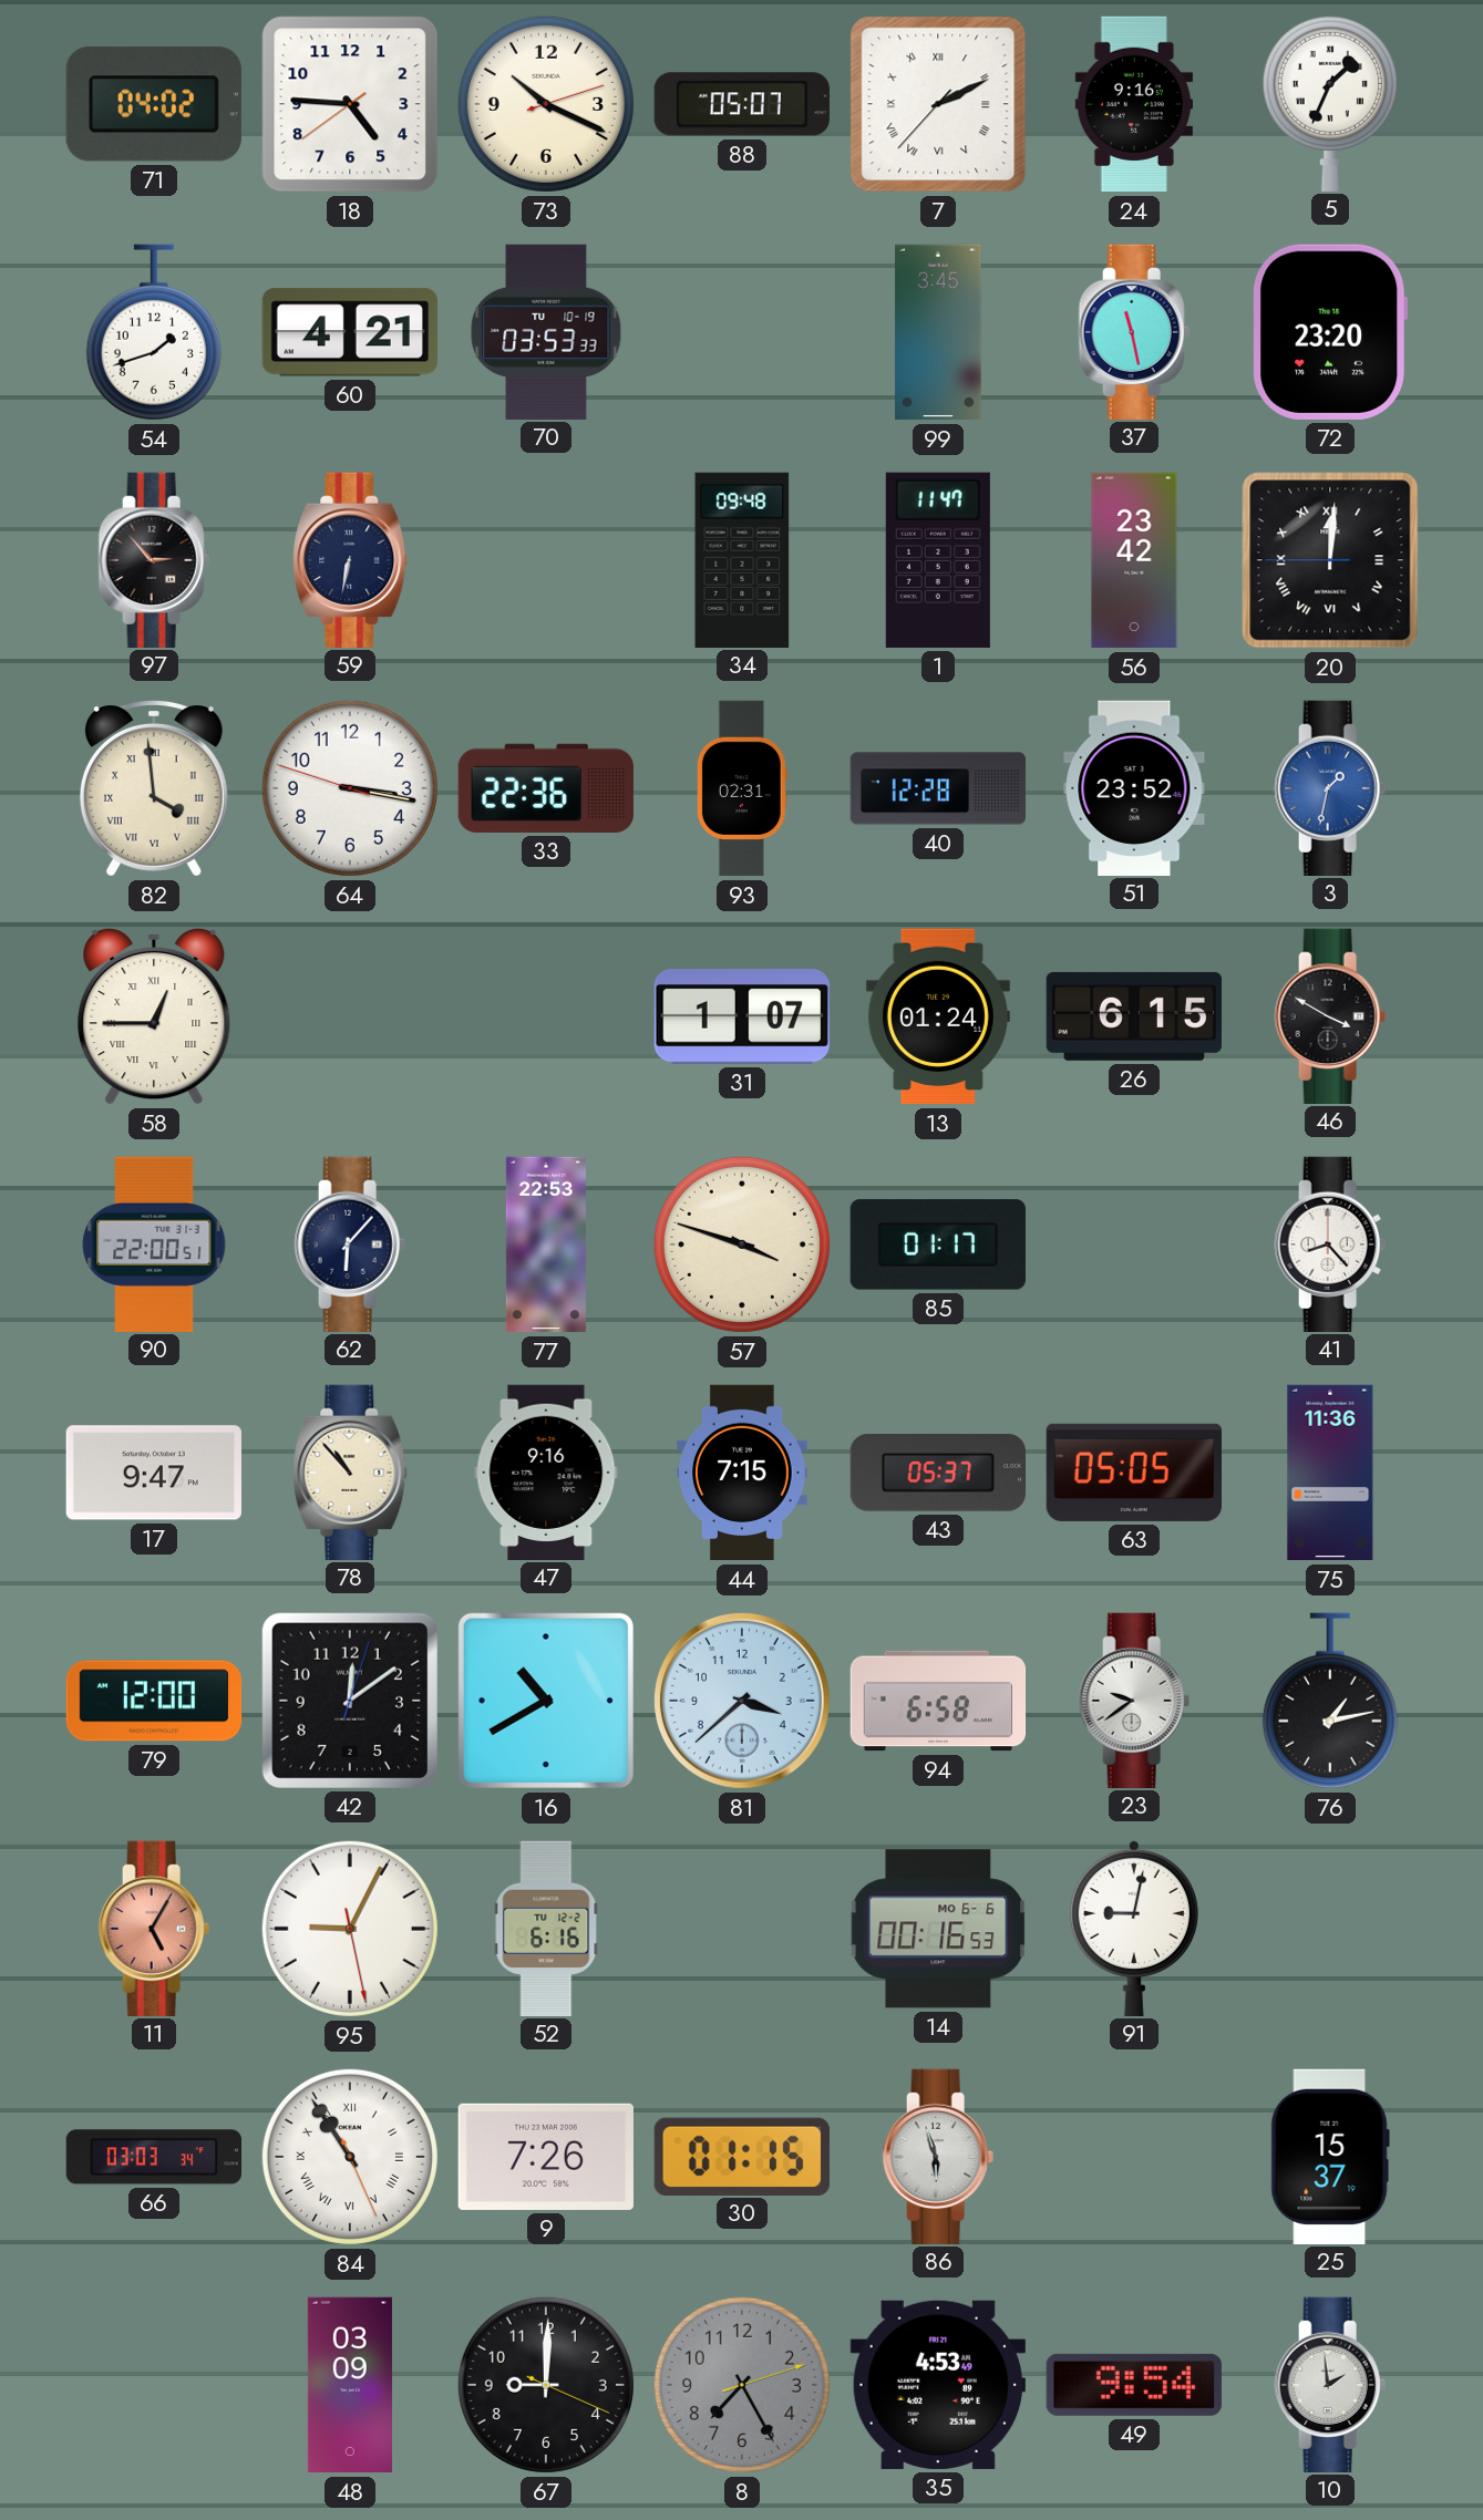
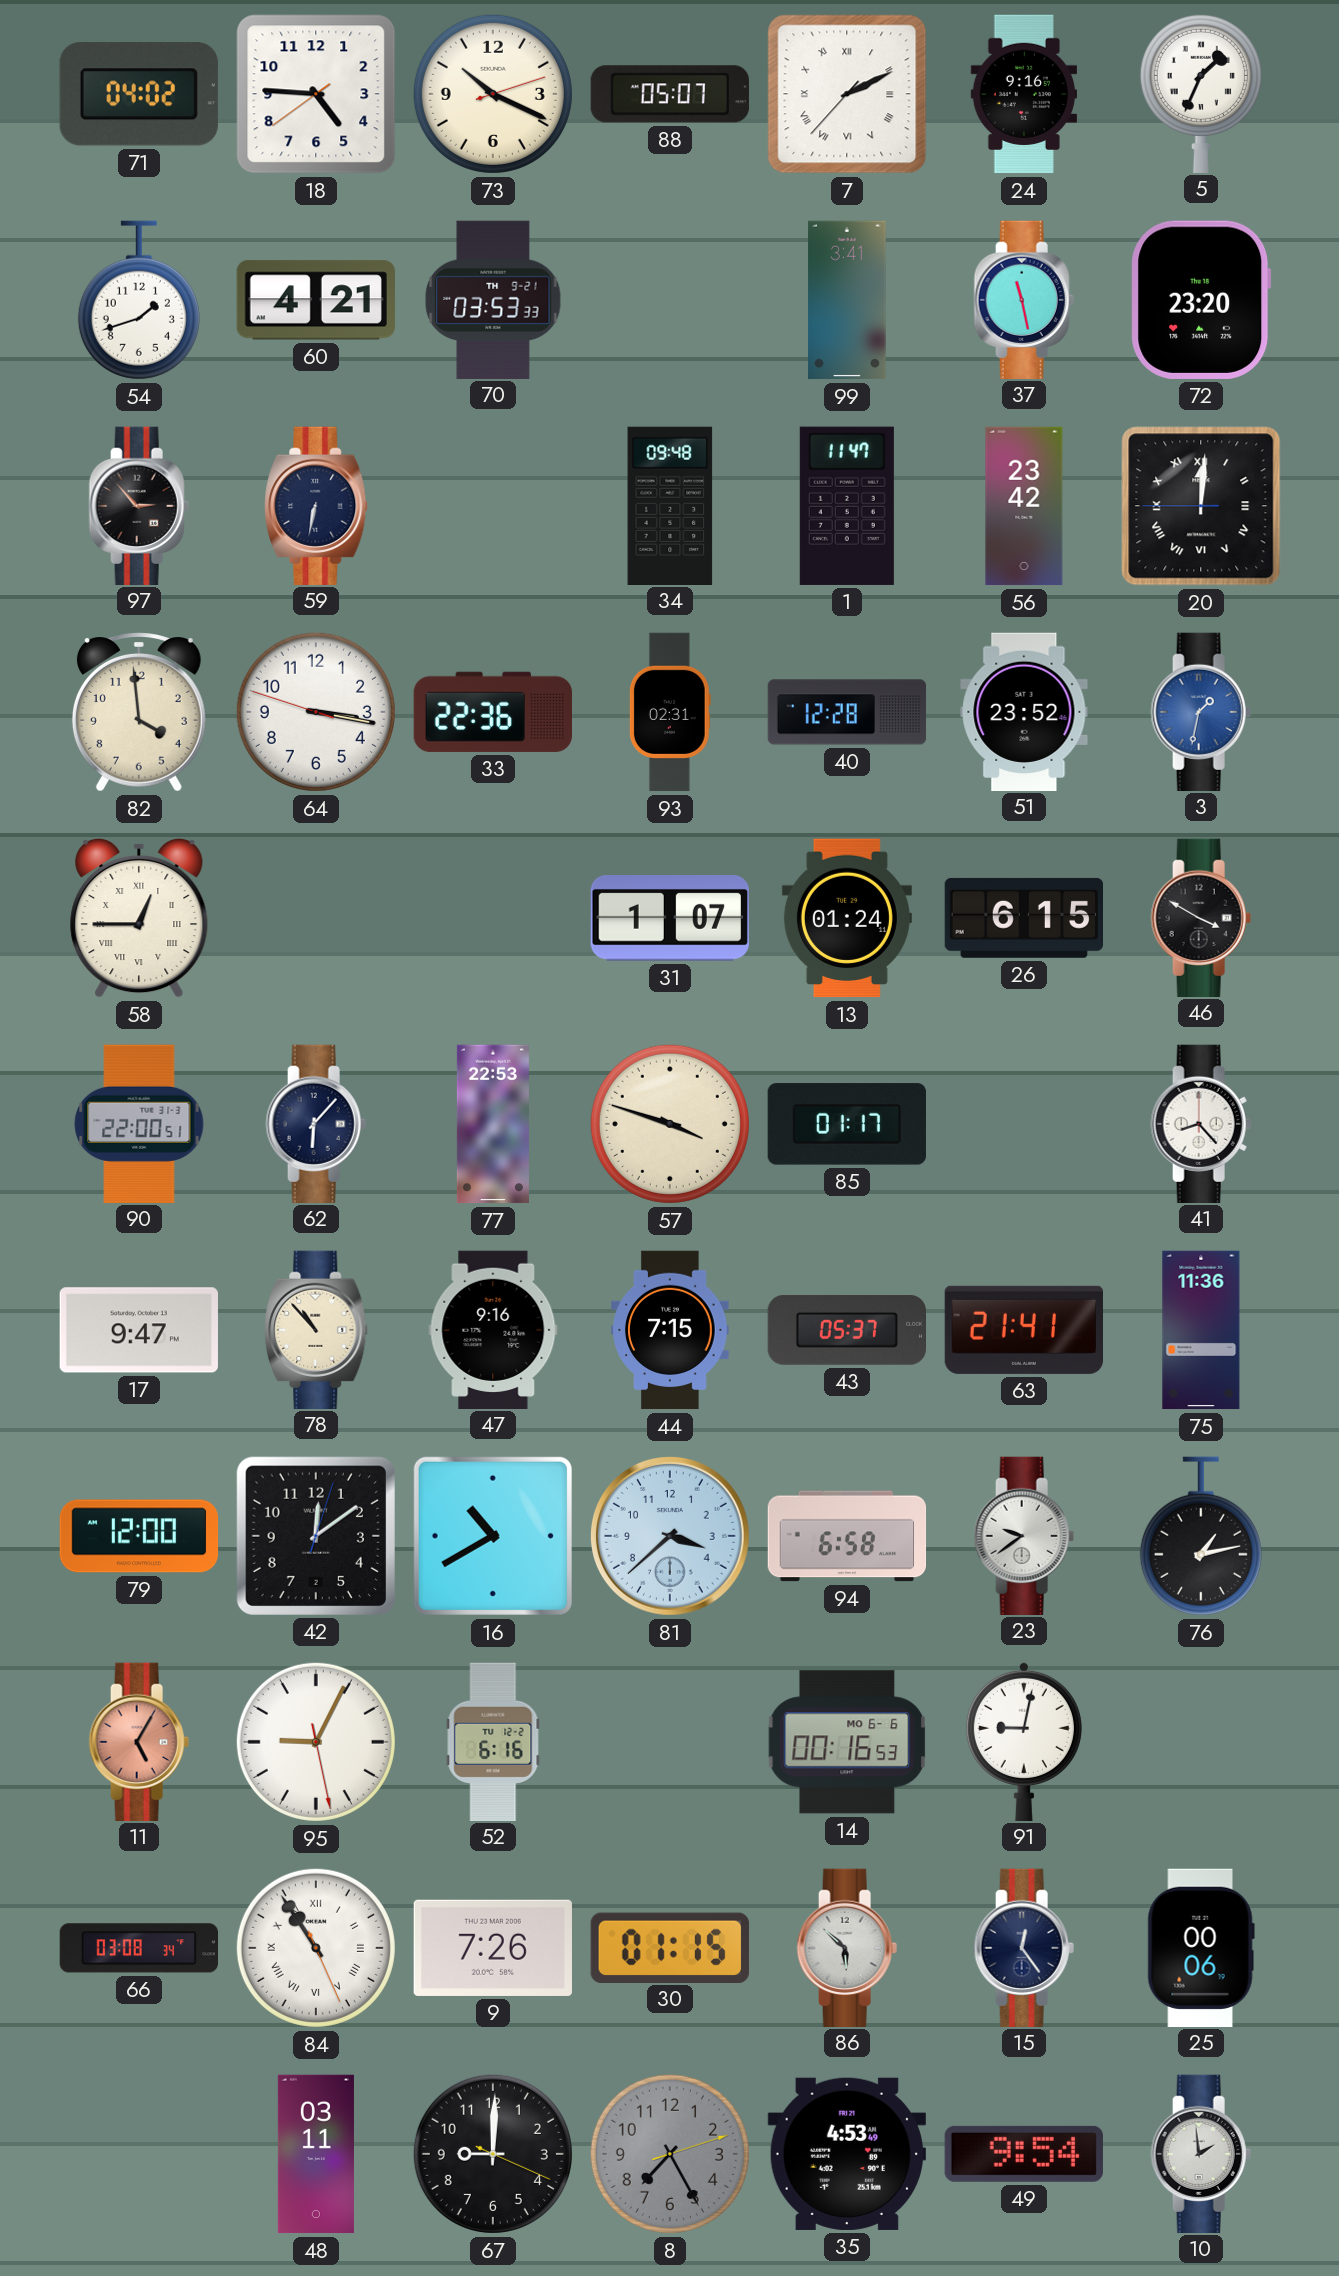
70 date: TU 10-19 -> TH 9-21 (493, 299)
99: 3:45 -> 3:41 (847, 300)
82 numerals: Roman -> Arabic (139, 713)
63: 05:05 -> 21:41 (1023, 1330)
66: 03:03 -> 03:08 (138, 1948)
86: 5:57 -> 5:52 (847, 1947)
15: none -> 12:24 (1024, 1947)
25: 15:37 -> 00:06 (1201, 1947)
48: 03:09 -> 03:11 (316, 2154)
